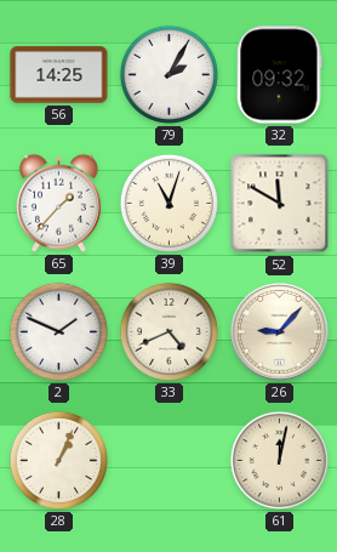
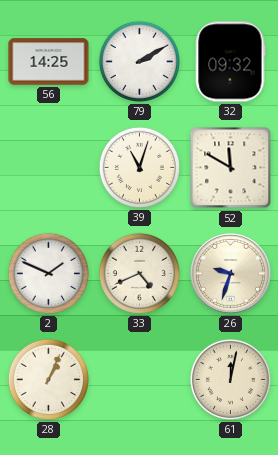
79: 2:05 -> 2:10 (139, 61)
65: 1:37 -> none (58, 203)
26: 9:07 -> 9:33 (230, 273)
